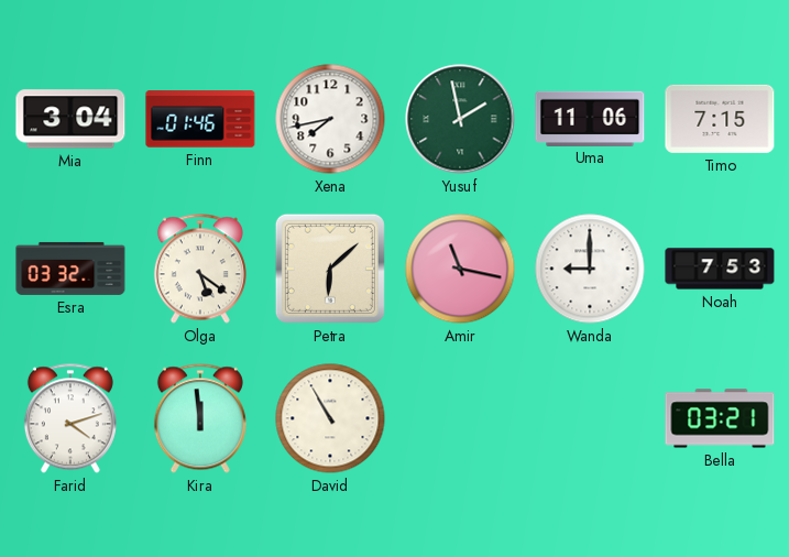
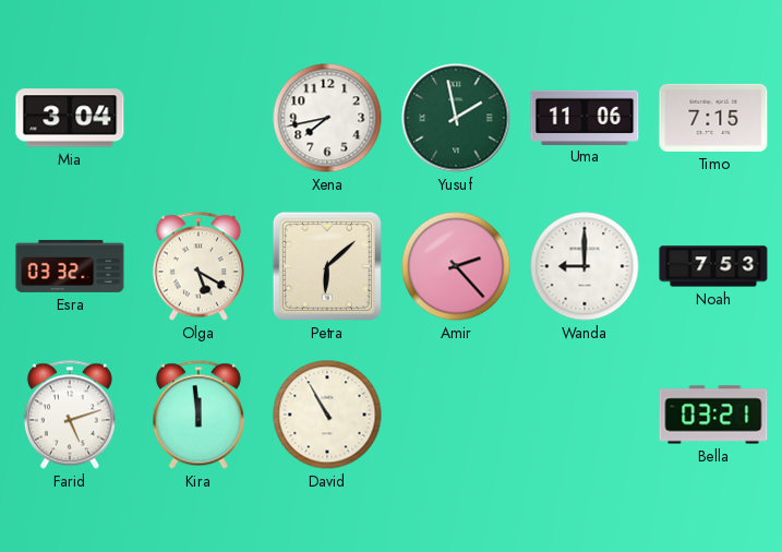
Finn: 01:46 -> none (200, 119)
Olga: 5:21 -> 5:20 (198, 266)
Amir: 11:17 -> 2:23 (456, 266)
Farid: 4:12 -> 5:12 (70, 415)
